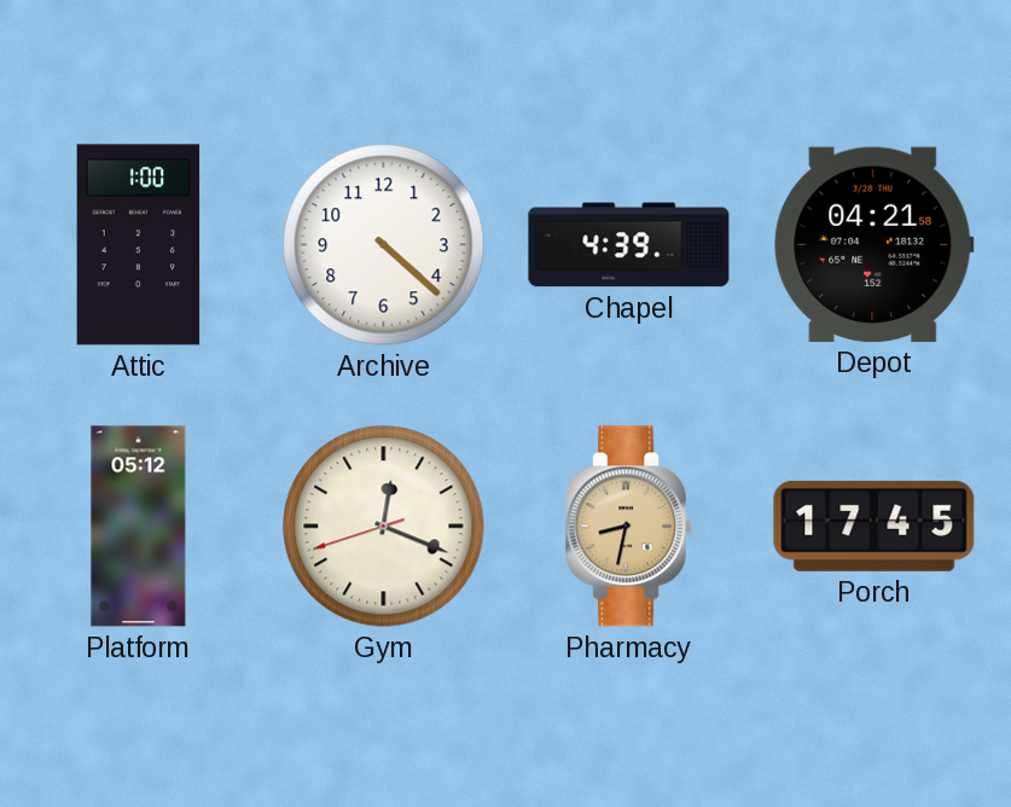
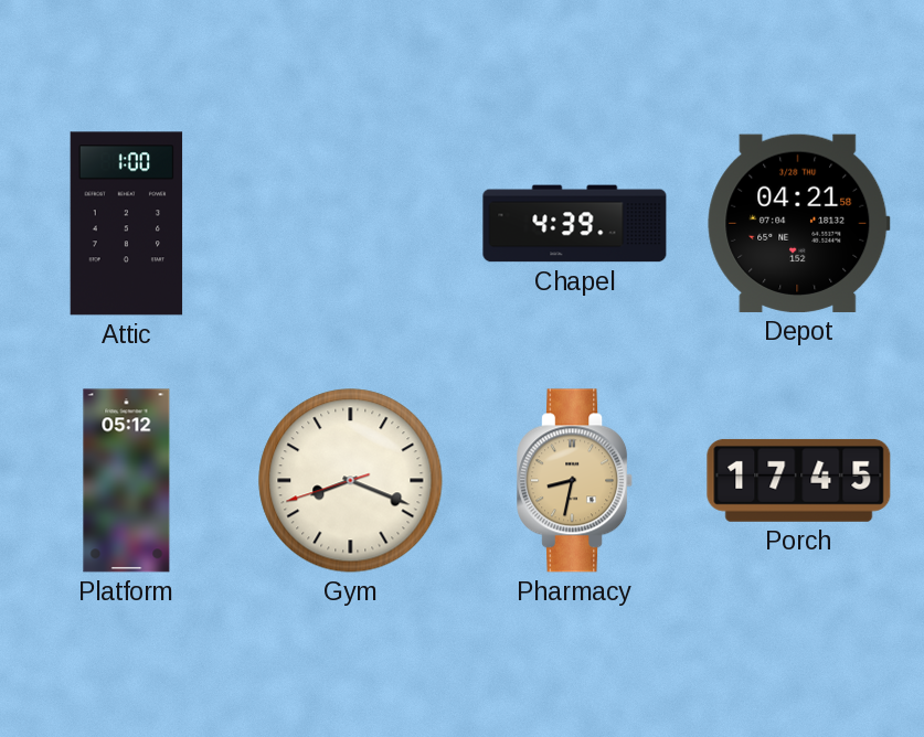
Archive: 4:22 -> none (384, 245)
Gym: 12:18 -> 8:18 (351, 481)
